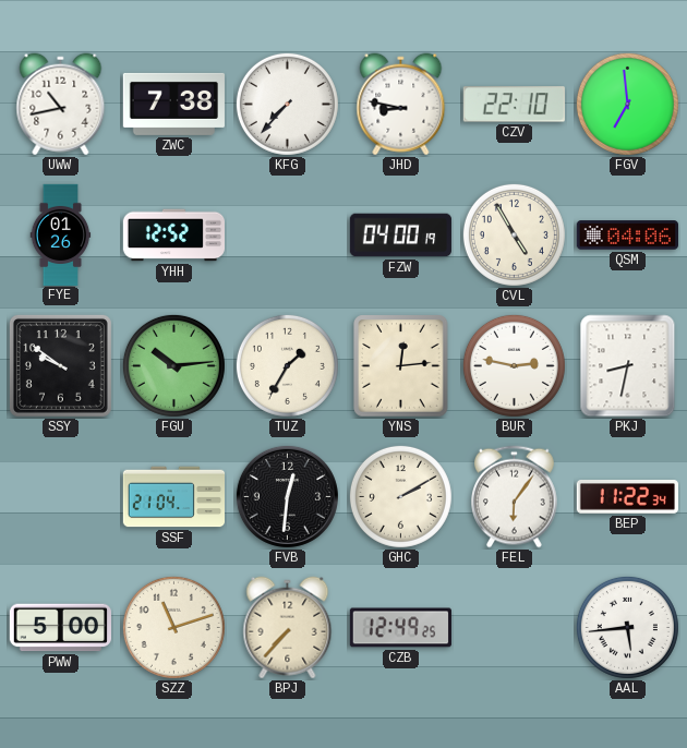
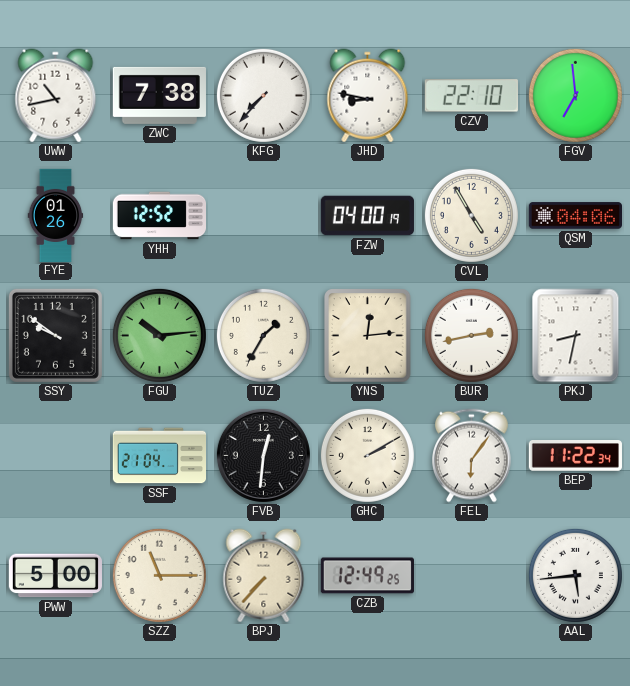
BUR: 2:47 -> 2:43 (471, 335)
SZZ: 11:12 -> 11:15 (159, 575)
